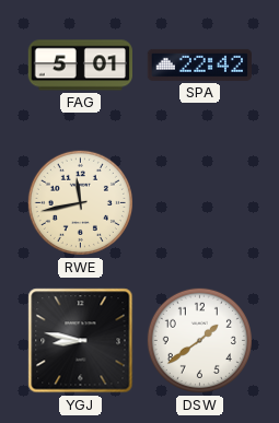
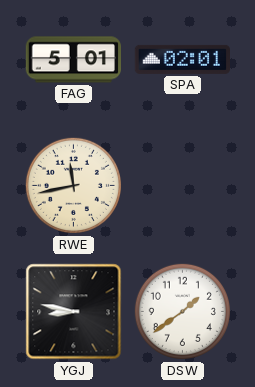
SPA: 22:42 -> 02:01 (182, 59)
